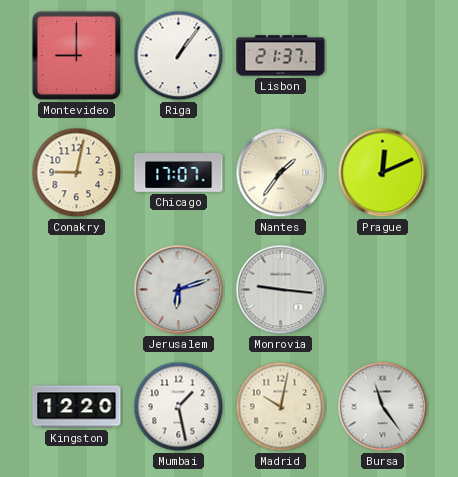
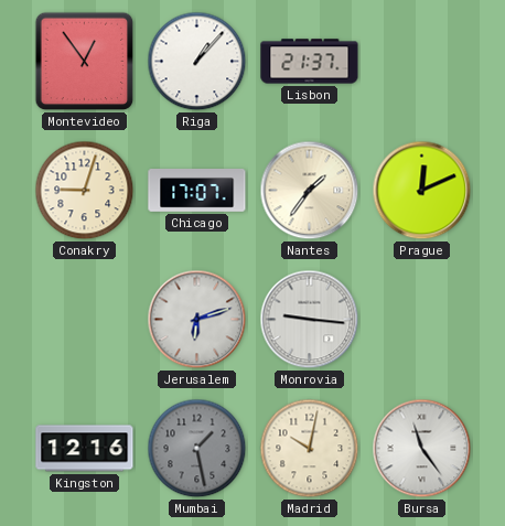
Montevideo: 9:00 -> 12:54 (85, 62)
Riga: 1:06 -> 1:07 (197, 62)
Conakry: 9:02 -> 9:03 (85, 191)
Kingston: 12:20 -> 12:16 (85, 449)
Mumbai dial: white -> grey (197, 449)
